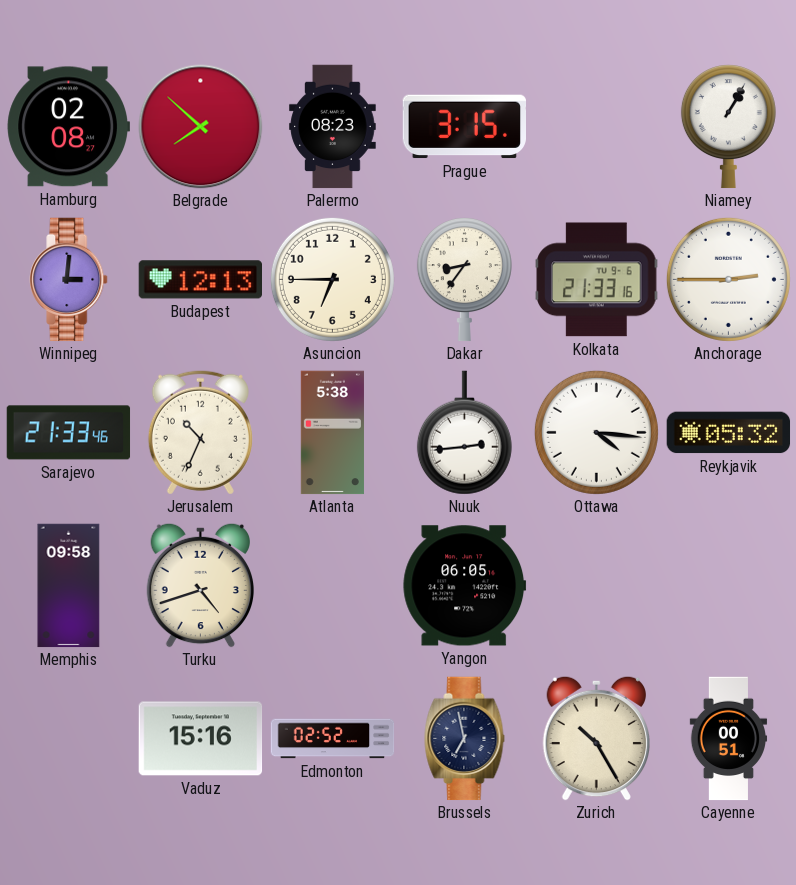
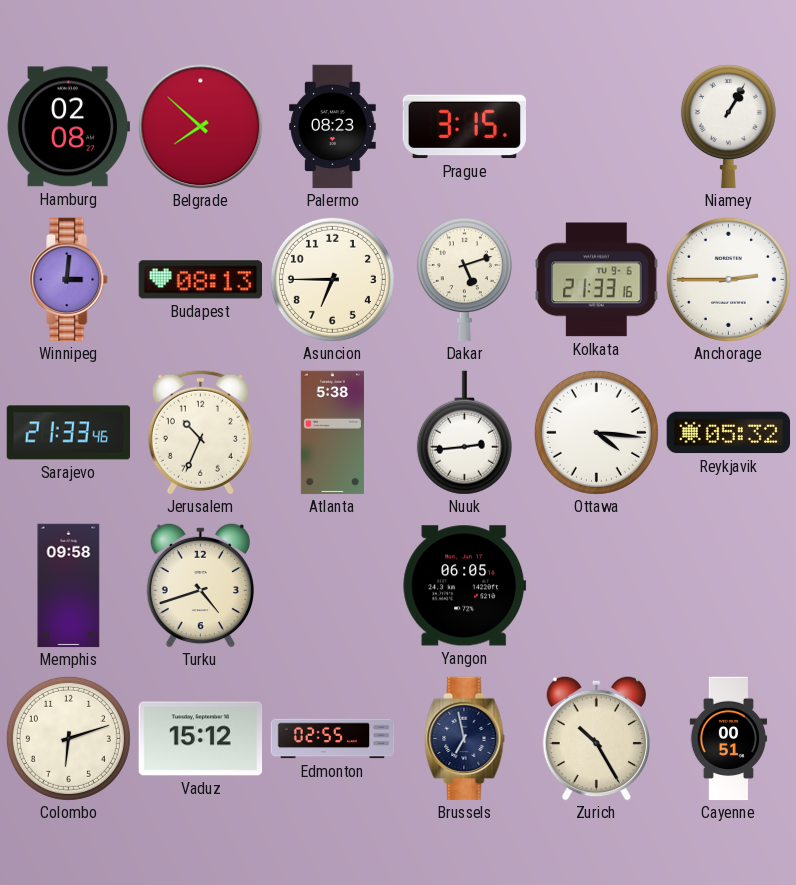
Budapest: 12:13 -> 08:13 (201, 280)
Dakar: 8:36 -> 5:12 (464, 280)
Colombo: none -> 6:12 (68, 738)
Vaduz: 15:16 -> 15:12 (201, 739)
Edmonton: 02:52 -> 02:55 (333, 739)
